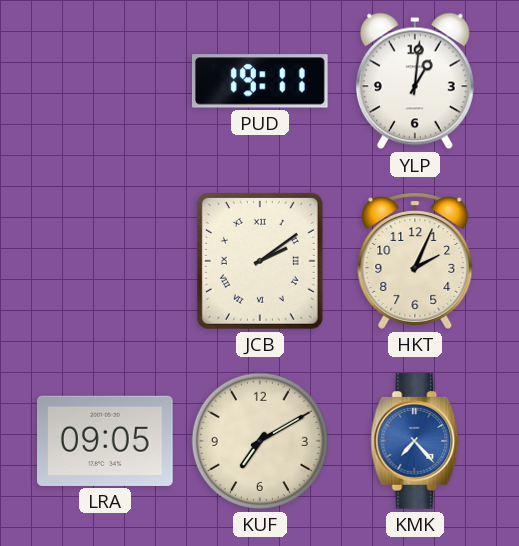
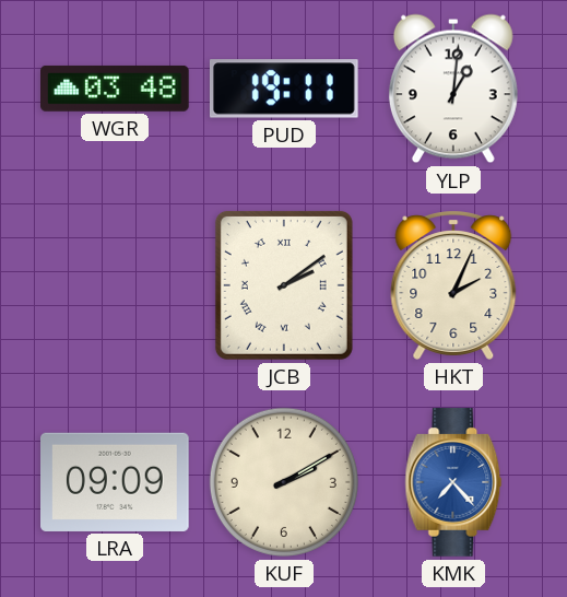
WGR: none -> 03:48 (116, 89)
LRA: 09:05 -> 09:09 (116, 482)
KUF: 7:10 -> 2:10 (284, 482)
